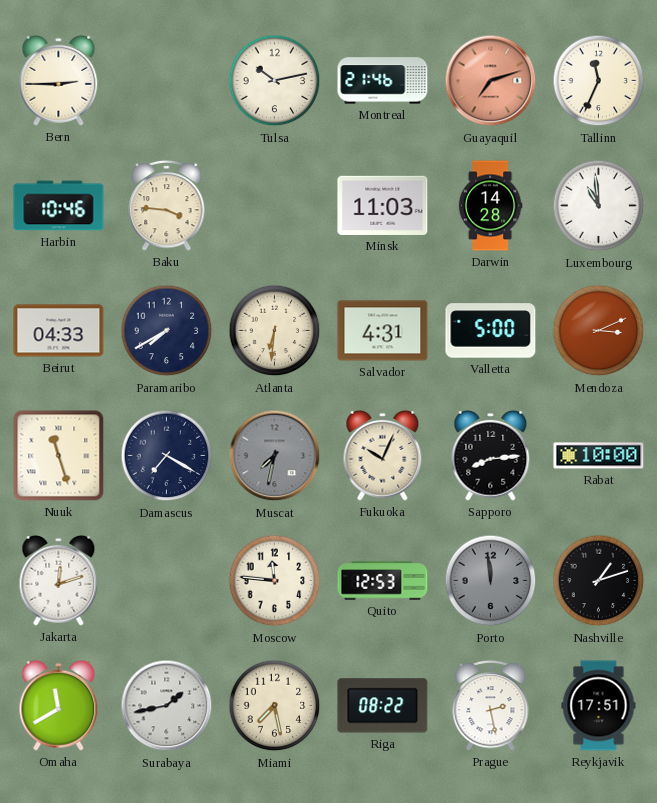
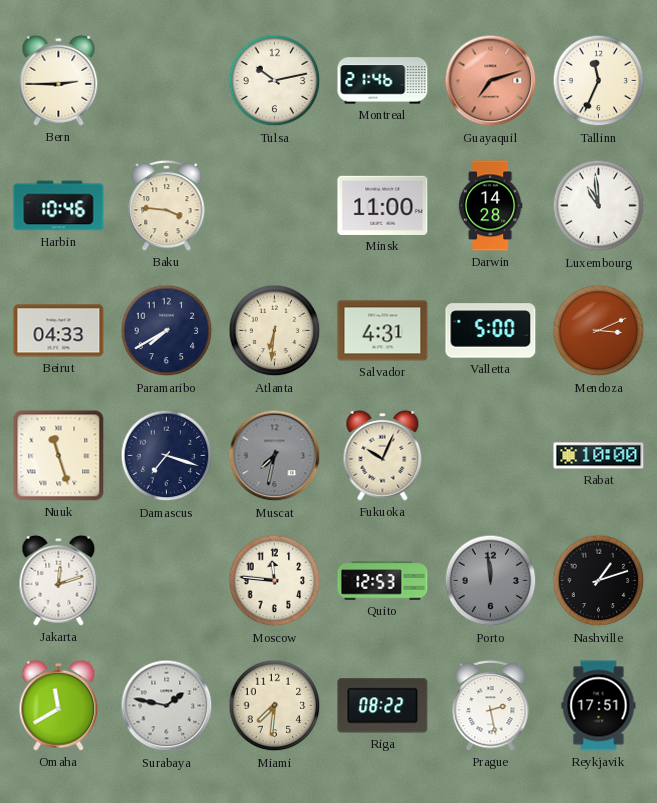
Minsk: 11:03 -> 11:00 (383, 205)
Damascus: 7:20 -> 7:18 (167, 456)
Sapporo: 8:14 -> none (491, 455)
Surabaya: 1:43 -> 1:47 (167, 706)
Miami: 7:28 -> 7:31 (275, 706)
